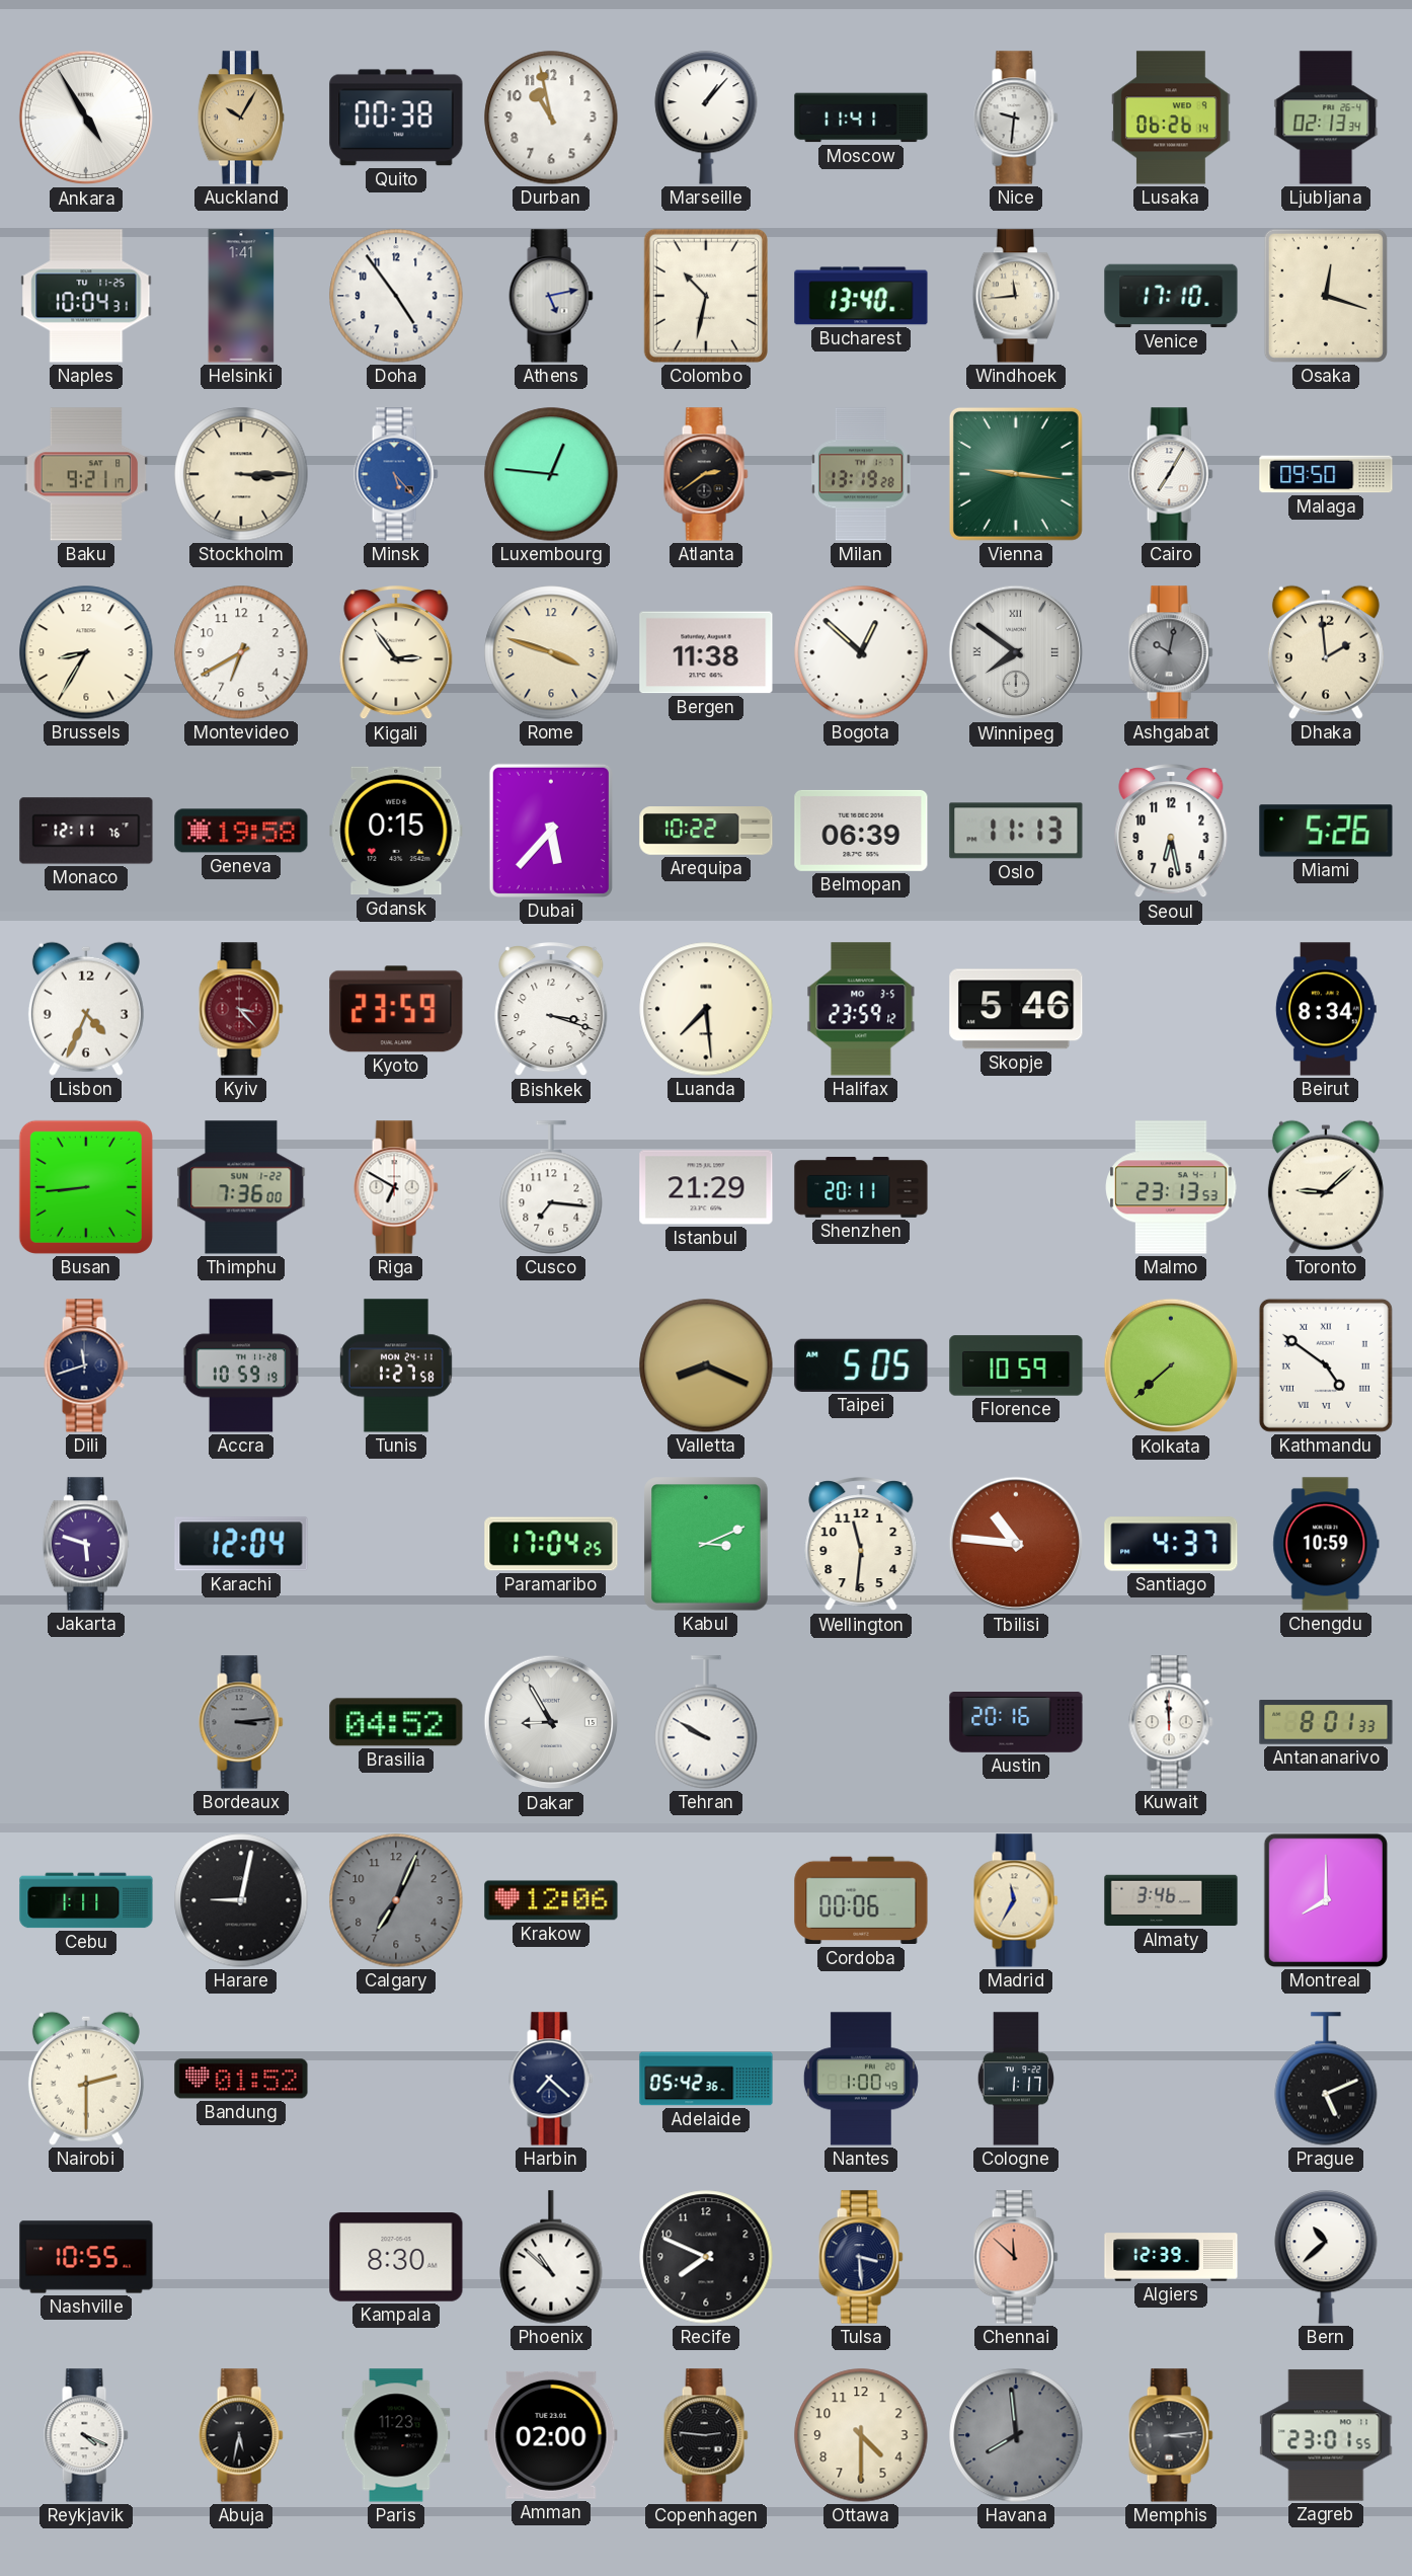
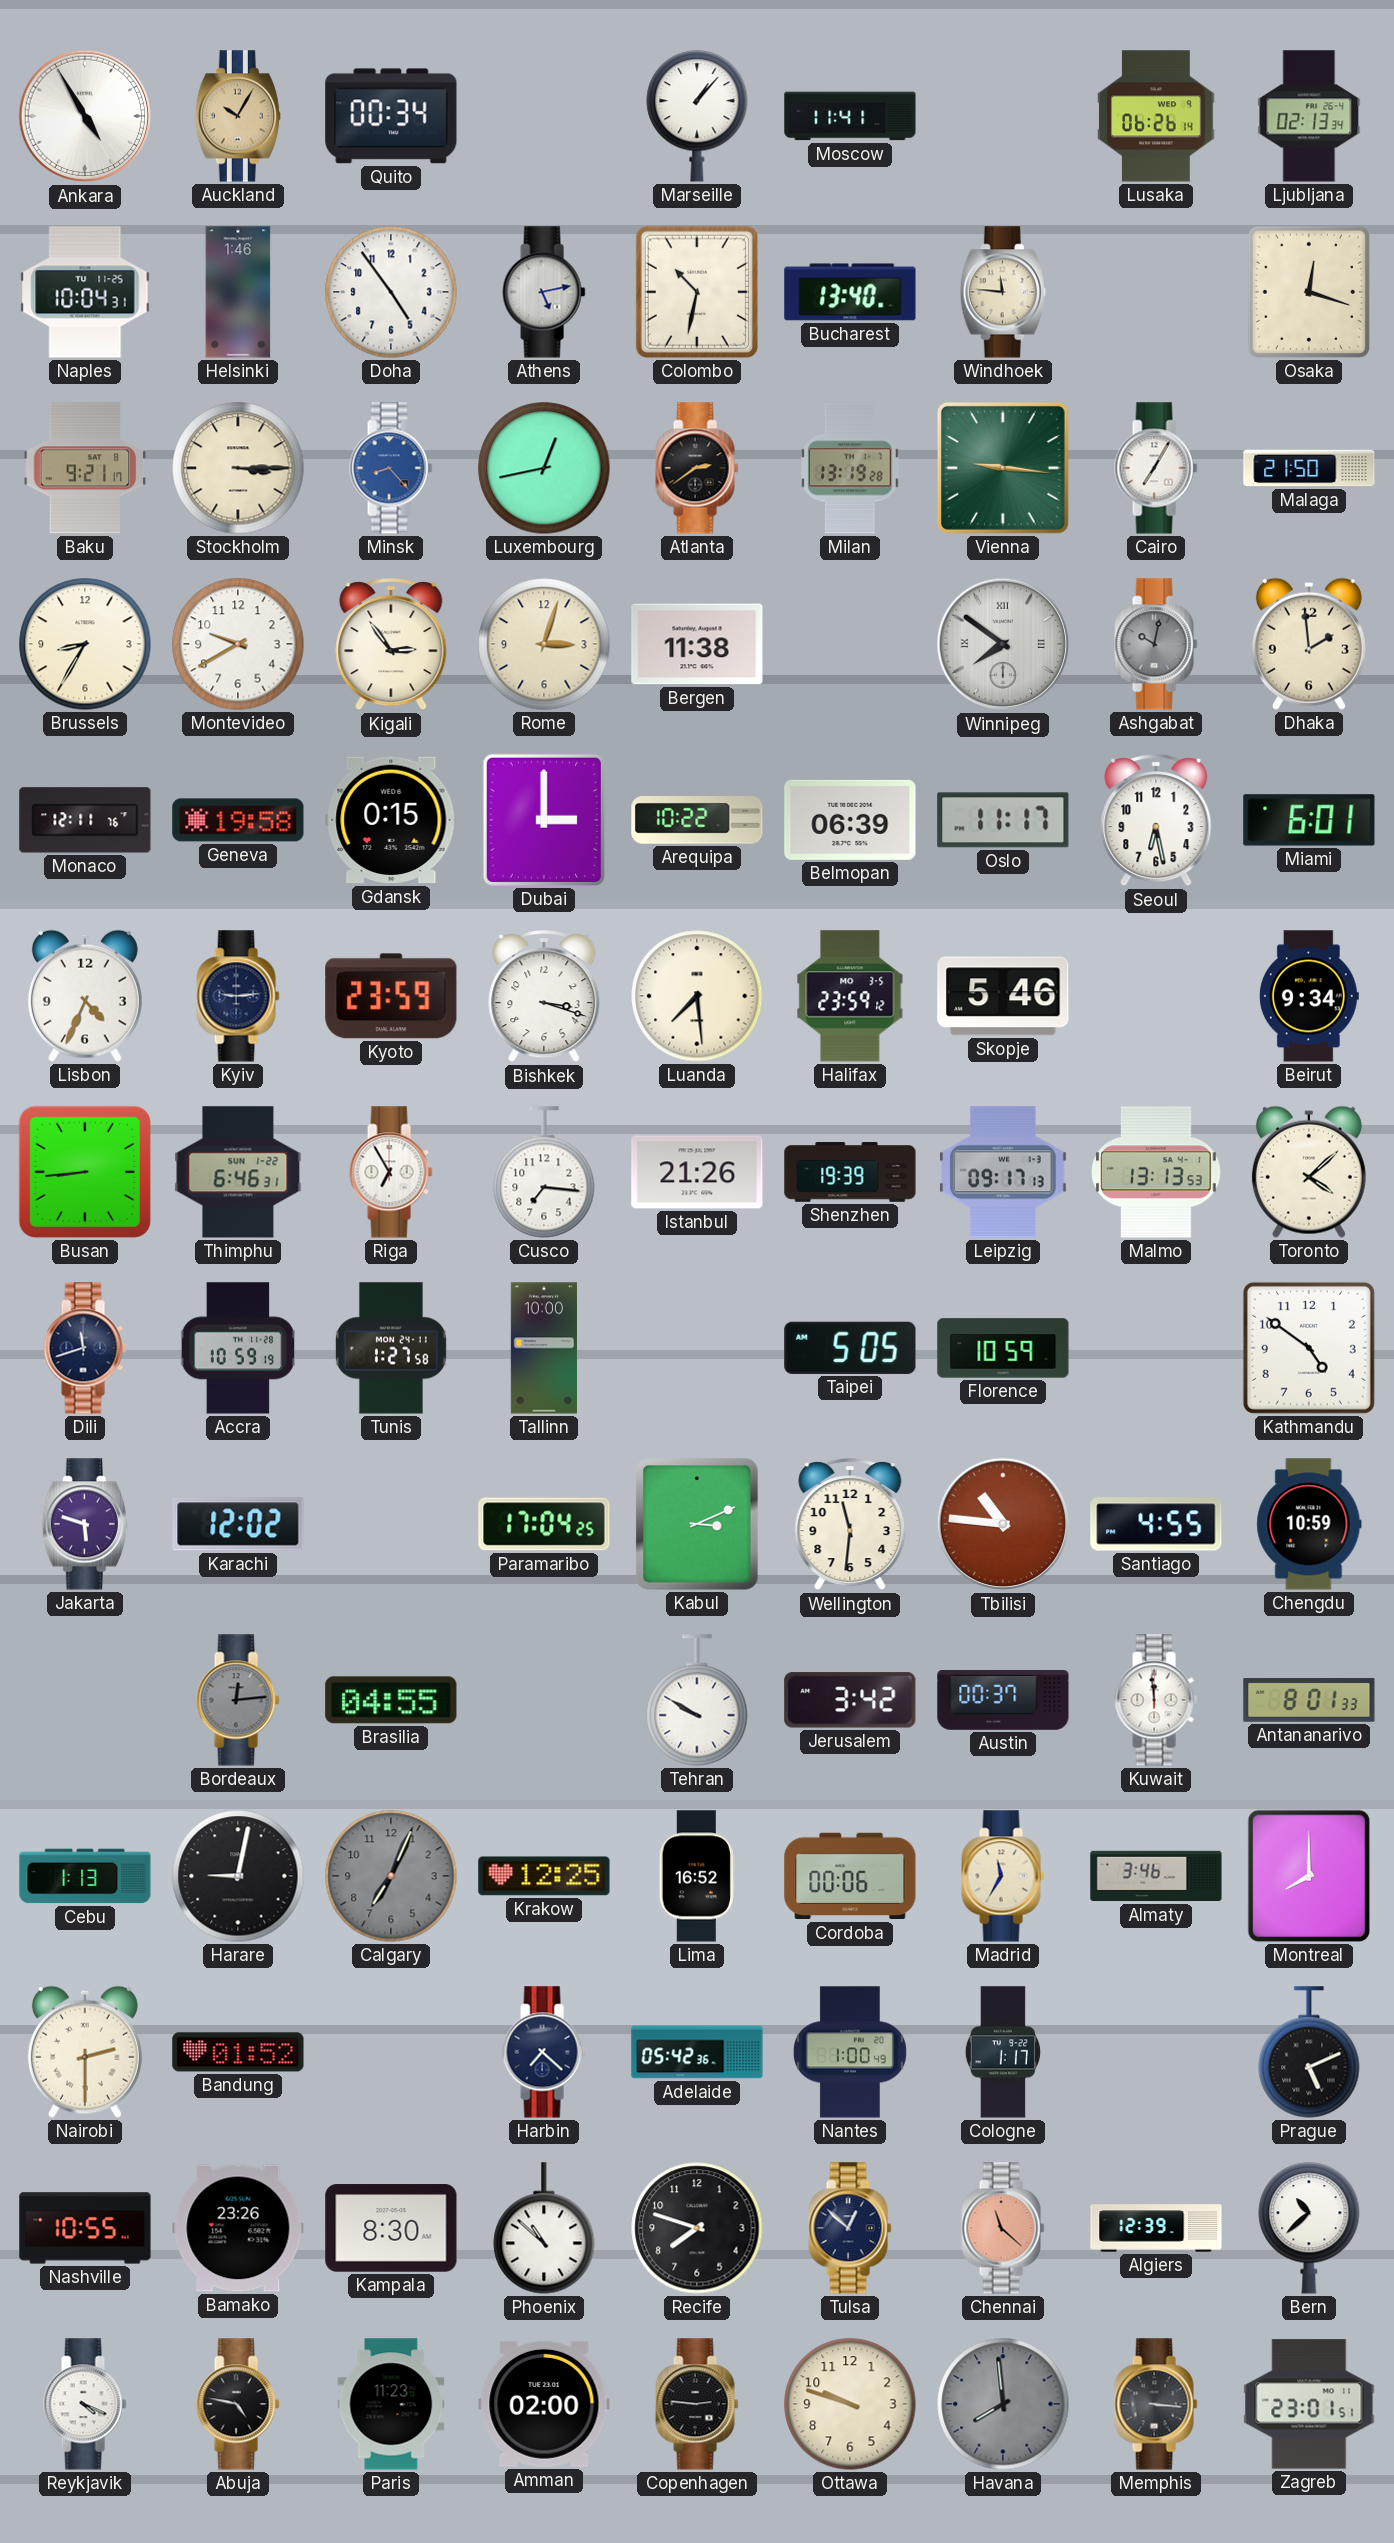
Quito: 00:38 -> 00:34 (391, 116)
Durban: 10:58 -> none (551, 118)
Nice: 9:31 -> none (1016, 118)
Helsinki: 1:41 -> 1:46 (238, 292)
Windhoek: 11:44 -> 11:46 (1003, 292)
Venice: 17:10 -> none (1171, 296)
Minsk: 5:23 -> 8:23 (391, 468)
Luxembourg: 12:46 -> 12:43 (544, 468)
Malaga: 09:50 -> 21:50 (1309, 468)
Montevideo: 6:40 -> 9:40 (238, 644)
Rome: 3:48 -> 3:03 (544, 644)
Bogota: 12:52 -> none (861, 652)
Dubai: 5:37 -> 3:00 (544, 820)
Oslo: 11:13 -> 11:17 (1003, 820)
Miami: 5:26 -> 6:01 (1309, 820)
Kyiv: 3:23 -> 9:14 (238, 996)
Kyiv dial: burgundy -> navy (238, 996)
Beirut: 8:34 -> 9:34 (1309, 996)
Thimphu: 7:36 -> 6:46 (238, 1172)
Riga: 6:50 -> 6:55 (391, 1172)
Istanbul: 21:29 -> 21:26 (697, 1172)
Shenzhen: 20:11 -> 19:39 (850, 1172)
Leipzig: none -> 09:17 (1003, 1172)
Malmo: 23:13 -> 13:13 (1156, 1172)
Toronto: 9:08 -> 4:08 (1309, 1172)
Tallinn: none -> 10:00 (544, 1348)
Valletta: 8:19 -> none (706, 1365)
Kolkata: 7:38 -> none (1171, 1365)
Kathmandu numerals: Roman -> Arabic (1309, 1348)
Karachi: 12:04 -> 12:02 (238, 1524)
Santiago: 4:37 -> 4:55 (1156, 1524)
Bordeaux: 3:14 -> 12:14 (238, 1700)
Brasilia: 04:52 -> 04:55 (391, 1700)
Dakar: 8:55 -> none (551, 1722)
Jerusalem: none -> 3:42 (850, 1700)
Austin: 20:16 -> 00:37 (1003, 1701)
Cebu: 1:11 -> 1:13 (85, 1876)
Krakow: 12:06 -> 12:25 (544, 1876)
Lima: none -> 16:52 (697, 1876)
Bamako: none -> 23:26 (238, 2228)
Recife: 7:49 -> 7:48 (697, 2228)
Tulsa: 3:29 -> 12:52 (850, 2228)
Chennai: 11:52 -> 11:22 (1003, 2228)
Abuja: 5:32 -> 4:47 (238, 2404)
Ottawa: 4:30 -> 9:48 (850, 2404)
Memphis: 3:14 -> 3:16 (1156, 2404)
Zagreb: 23:01:55 -> 23:01:51 (1309, 2404)
